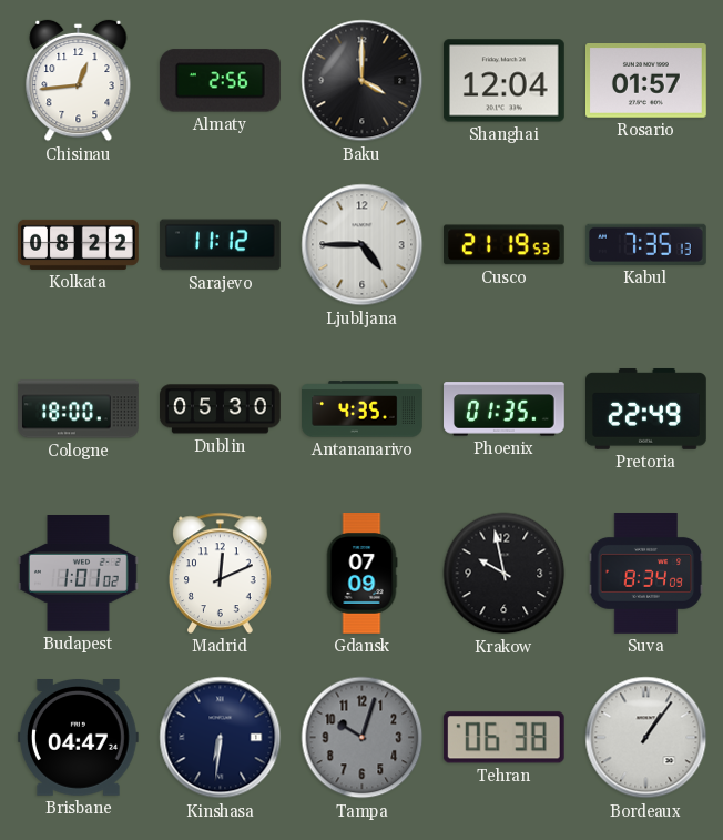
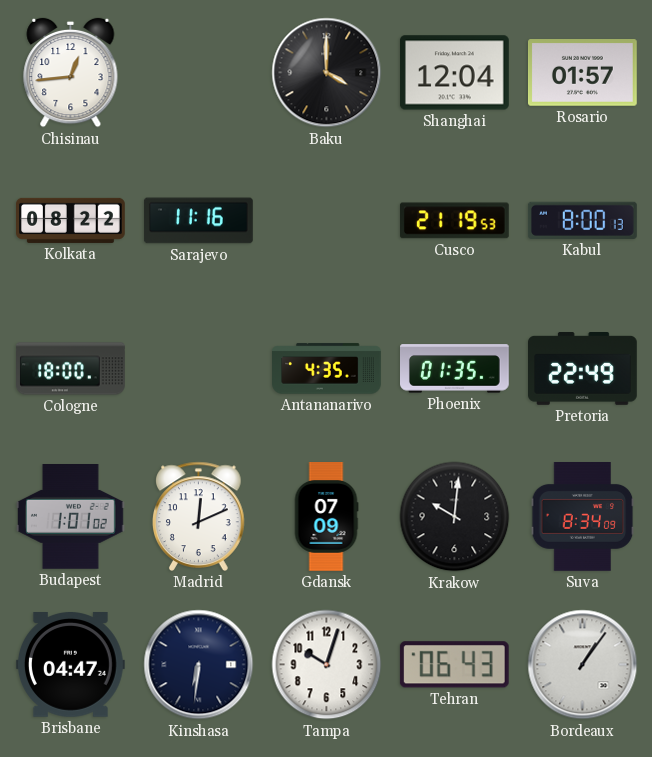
Almaty: 2:56 -> none (220, 81)
Sarajevo: 11:12 -> 11:16 (198, 221)
Ljubljana: 4:45 -> none (363, 245)
Kabul: 7:35 -> 8:00 (582, 220)
Dublin: 05:30 -> none (221, 409)
Krakow: 9:58 -> 10:01 (455, 517)
Tampa dial: grey -> white (327, 665)
Tehran: 06:38 -> 06:43 (454, 665)
